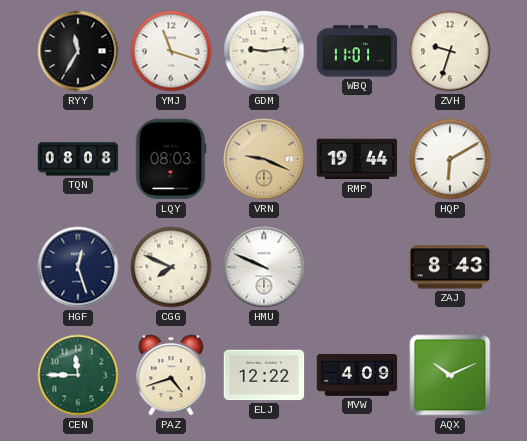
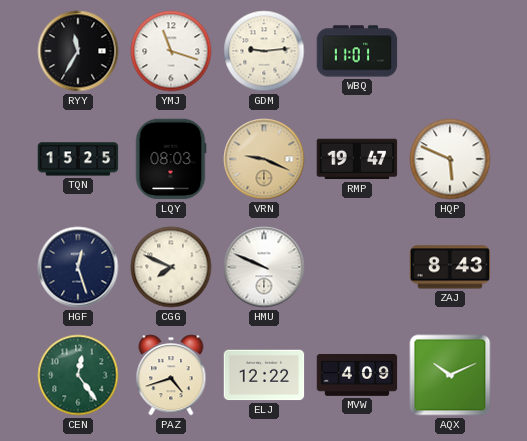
ZVH: 9:33 -> none (450, 51)
TQN: 08:08 -> 15:25 (78, 159)
RMP: 19:44 -> 19:47 (357, 159)
HQP: 6:10 -> 5:49 (450, 159)
CEN: 11:45 -> 12:24 (78, 375)
